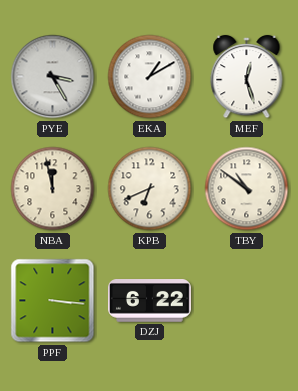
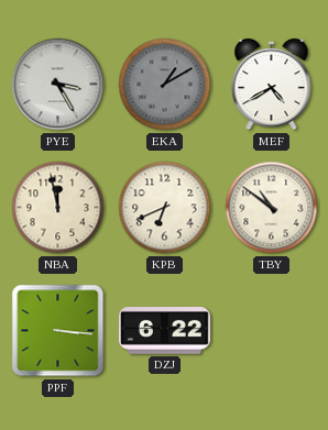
EKA dial: white -> grey (165, 85)
MEF: 12:27 -> 4:40 (272, 85)
